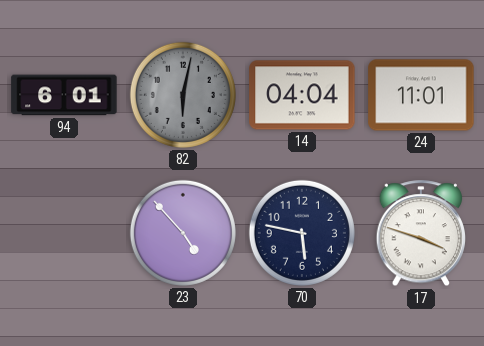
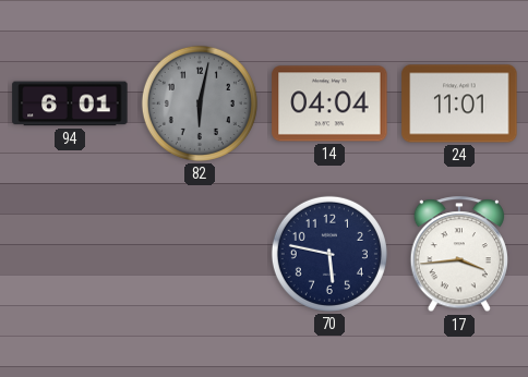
23: 4:53 -> none (183, 233)
17: 3:48 -> 3:44 (458, 255)
